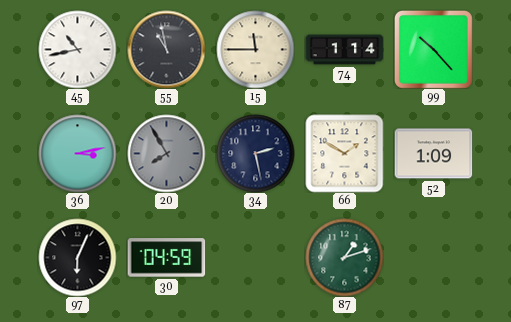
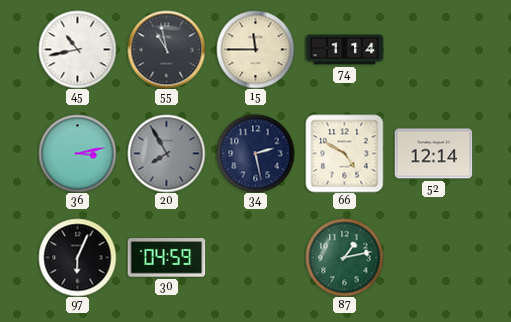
99: 10:23 -> none (434, 50)
66: 1:50 -> 4:50 (344, 153)
52: 1:09 -> 12:14 (433, 154)
87: 1:12 -> 1:13 (344, 257)
